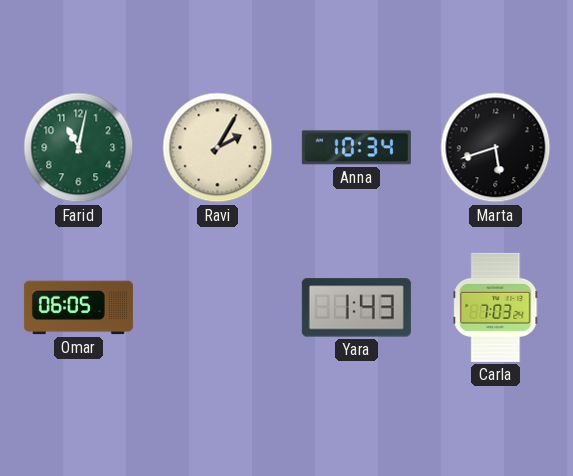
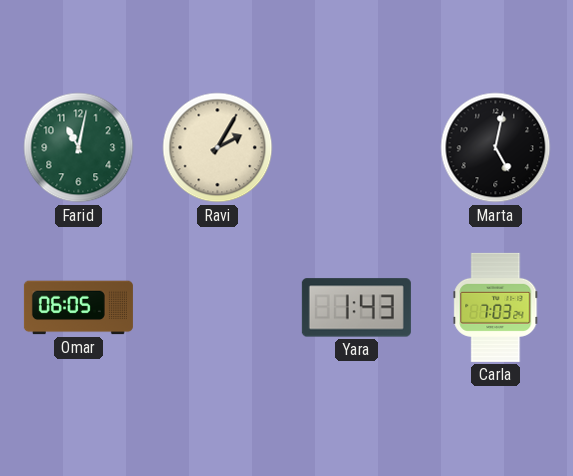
Anna: 10:34 -> none (356, 148)
Marta: 5:42 -> 5:02 (496, 148)
